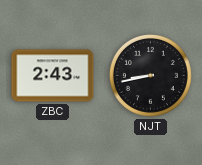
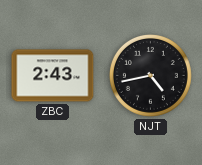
NJT: 8:43 -> 4:43 (150, 75)
